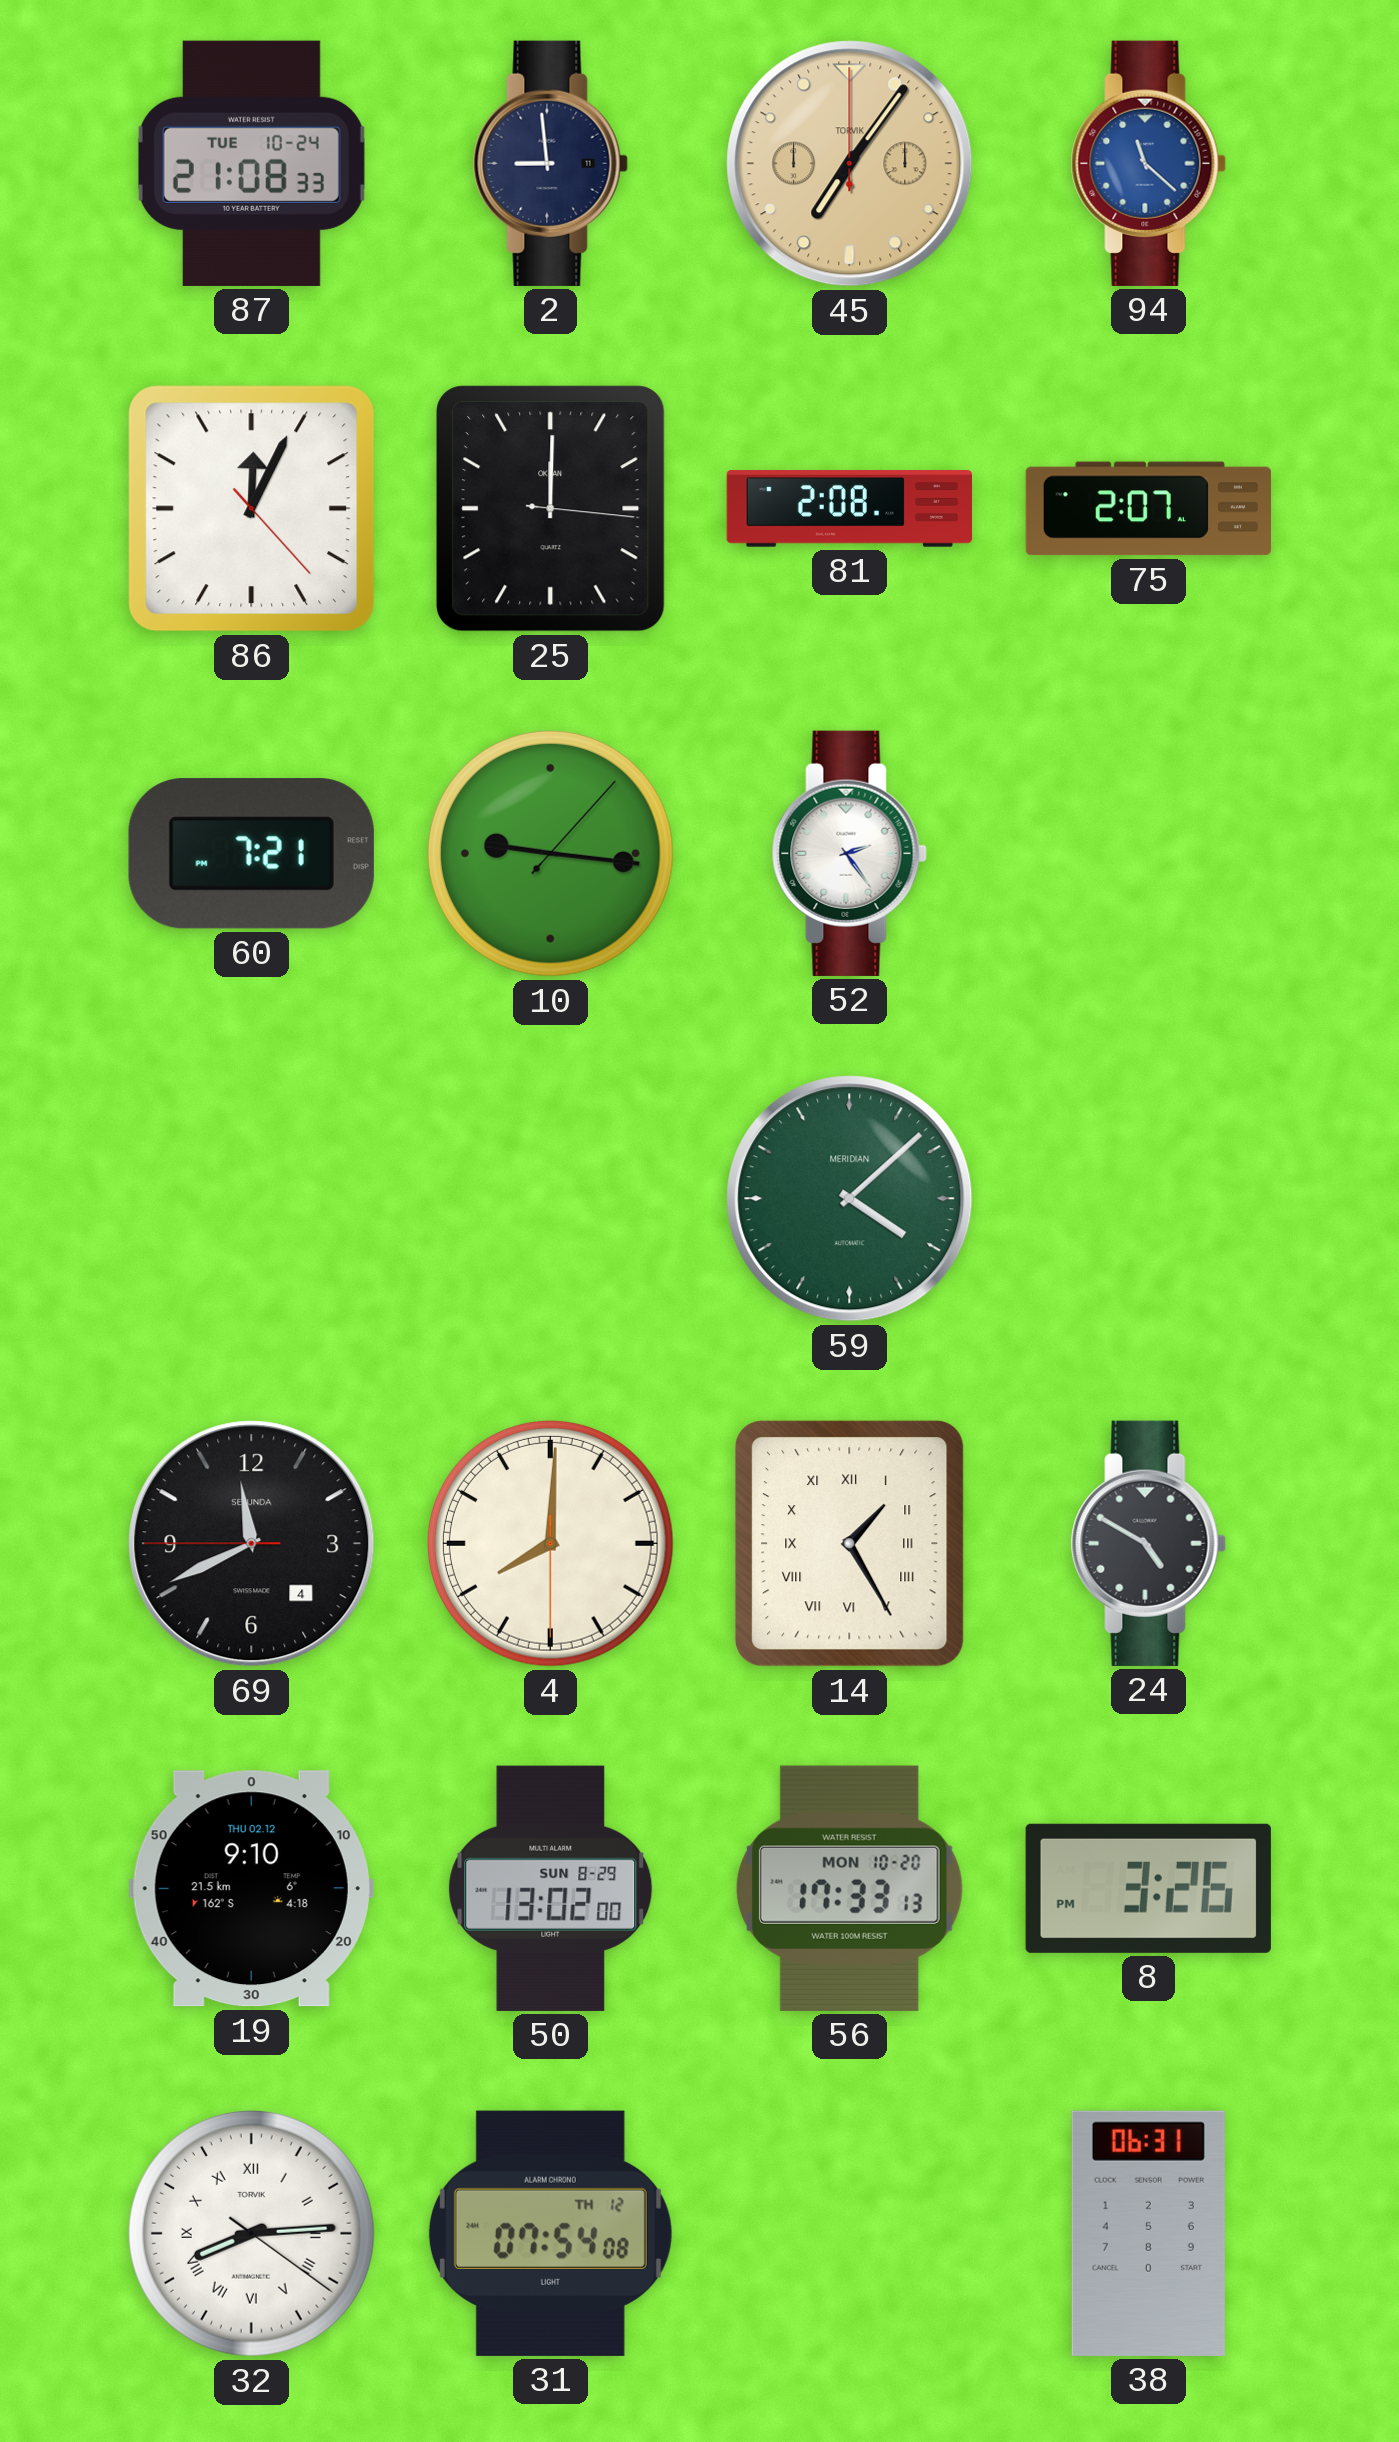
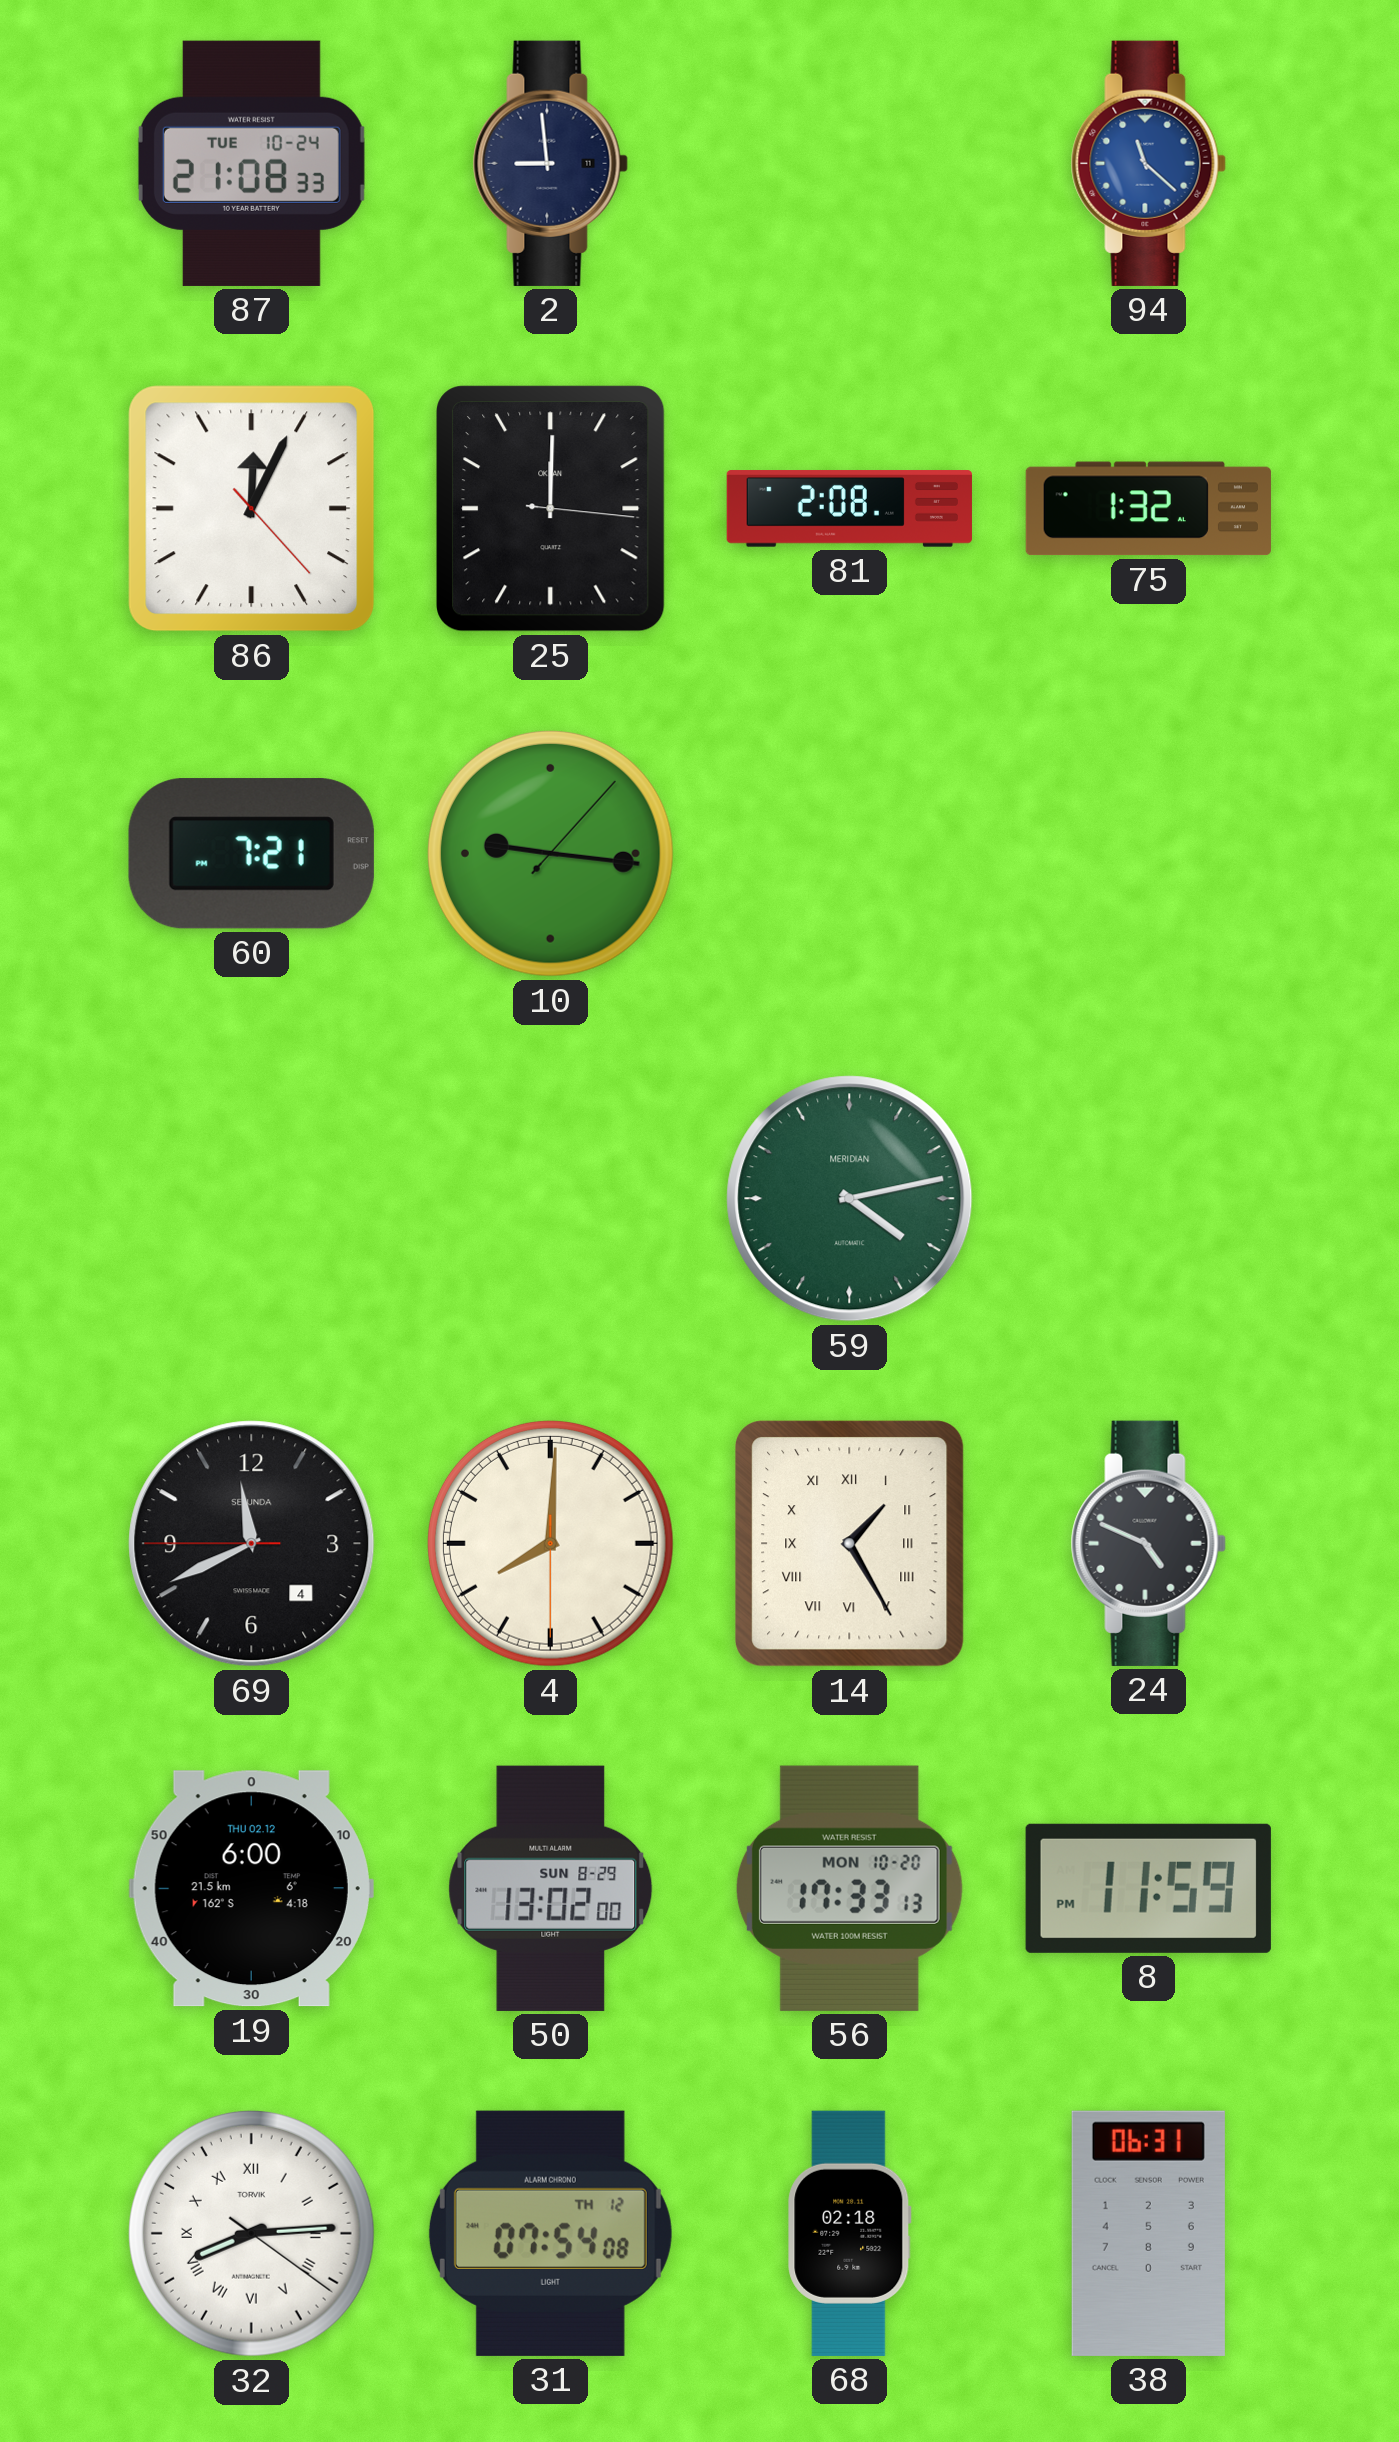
45: 7:06 -> none (850, 164)
75: 2:07 -> 1:32 (1148, 509)
52: 2:24 -> none (849, 853)
59: 4:08 -> 4:13 (850, 1199)
24: 4:50 -> 4:49 (1148, 1543)
19: 9:10 -> 6:00 (251, 1889)
8: 3:26 -> 11:59 (1148, 1888)
68: none -> 02:18 (850, 2233)
